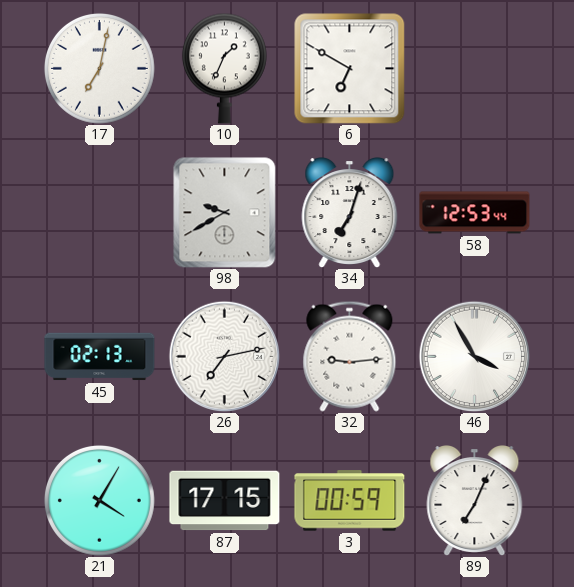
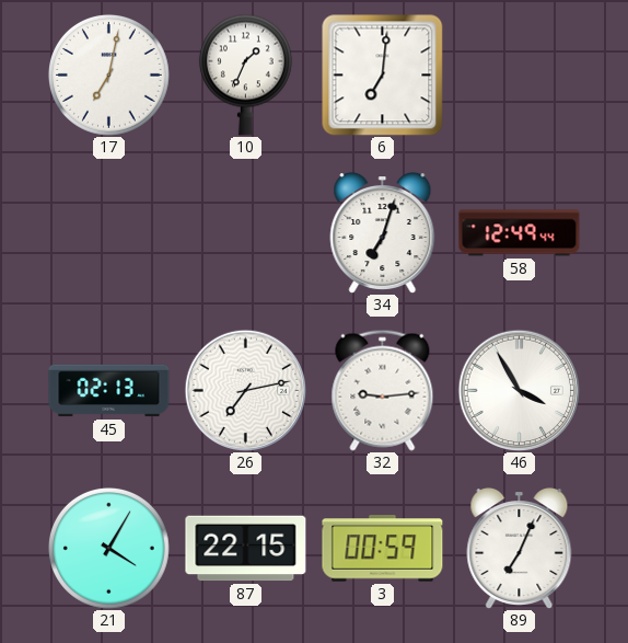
6: 6:50 -> 7:01 (382, 74)
98: 9:40 -> none (225, 213)
58: 12:53 -> 12:49 (520, 233)
87: 17:15 -> 22:15 (246, 549)
